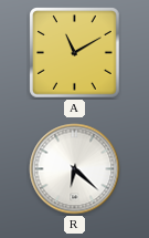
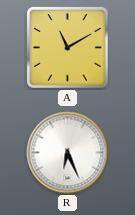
R: 6:22 -> 6:26 (68, 153)
